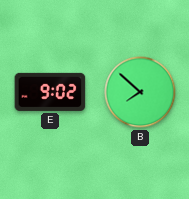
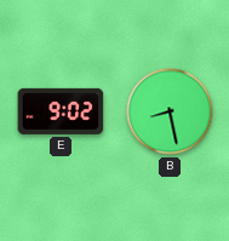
B: 7:52 -> 8:28 (170, 111)
